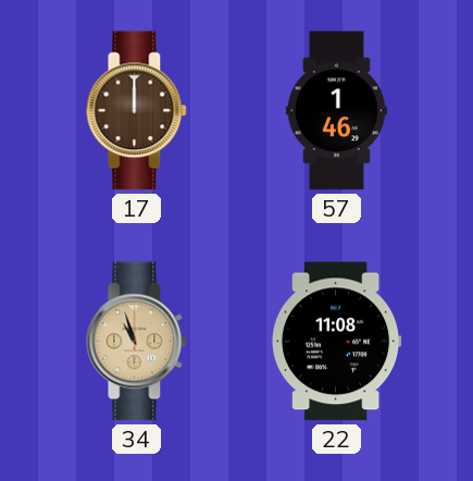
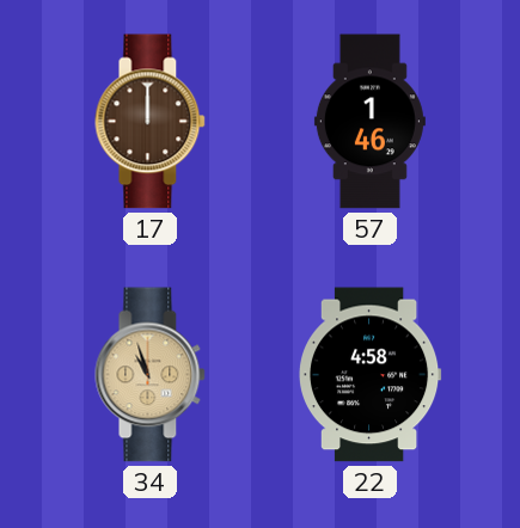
22: 11:08 -> 4:58 (369, 375)
